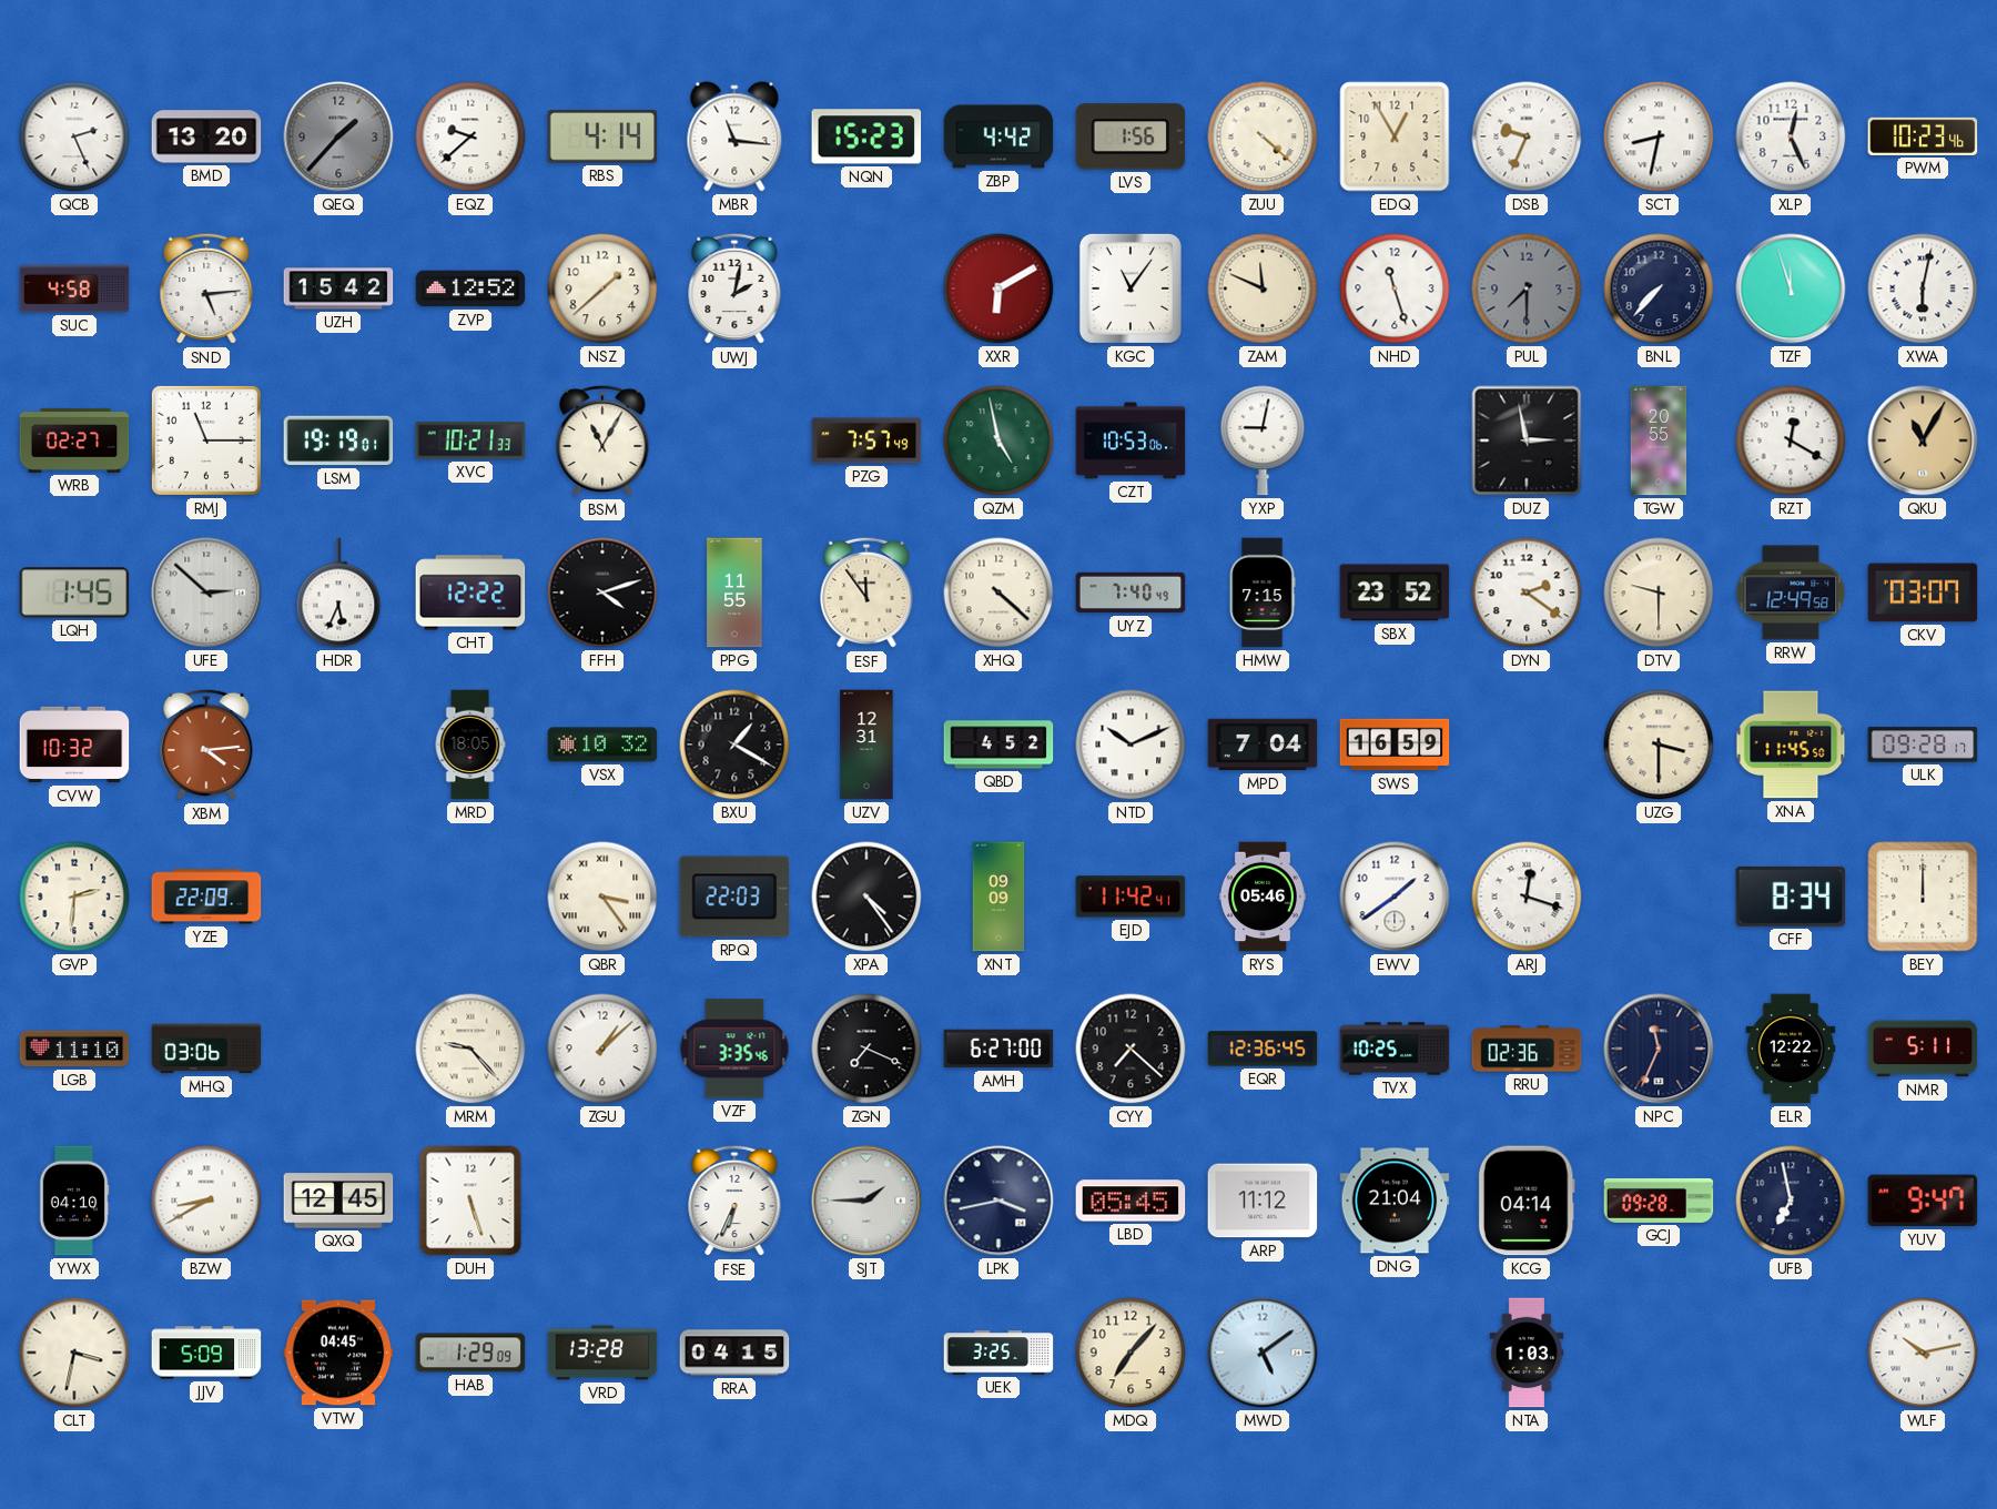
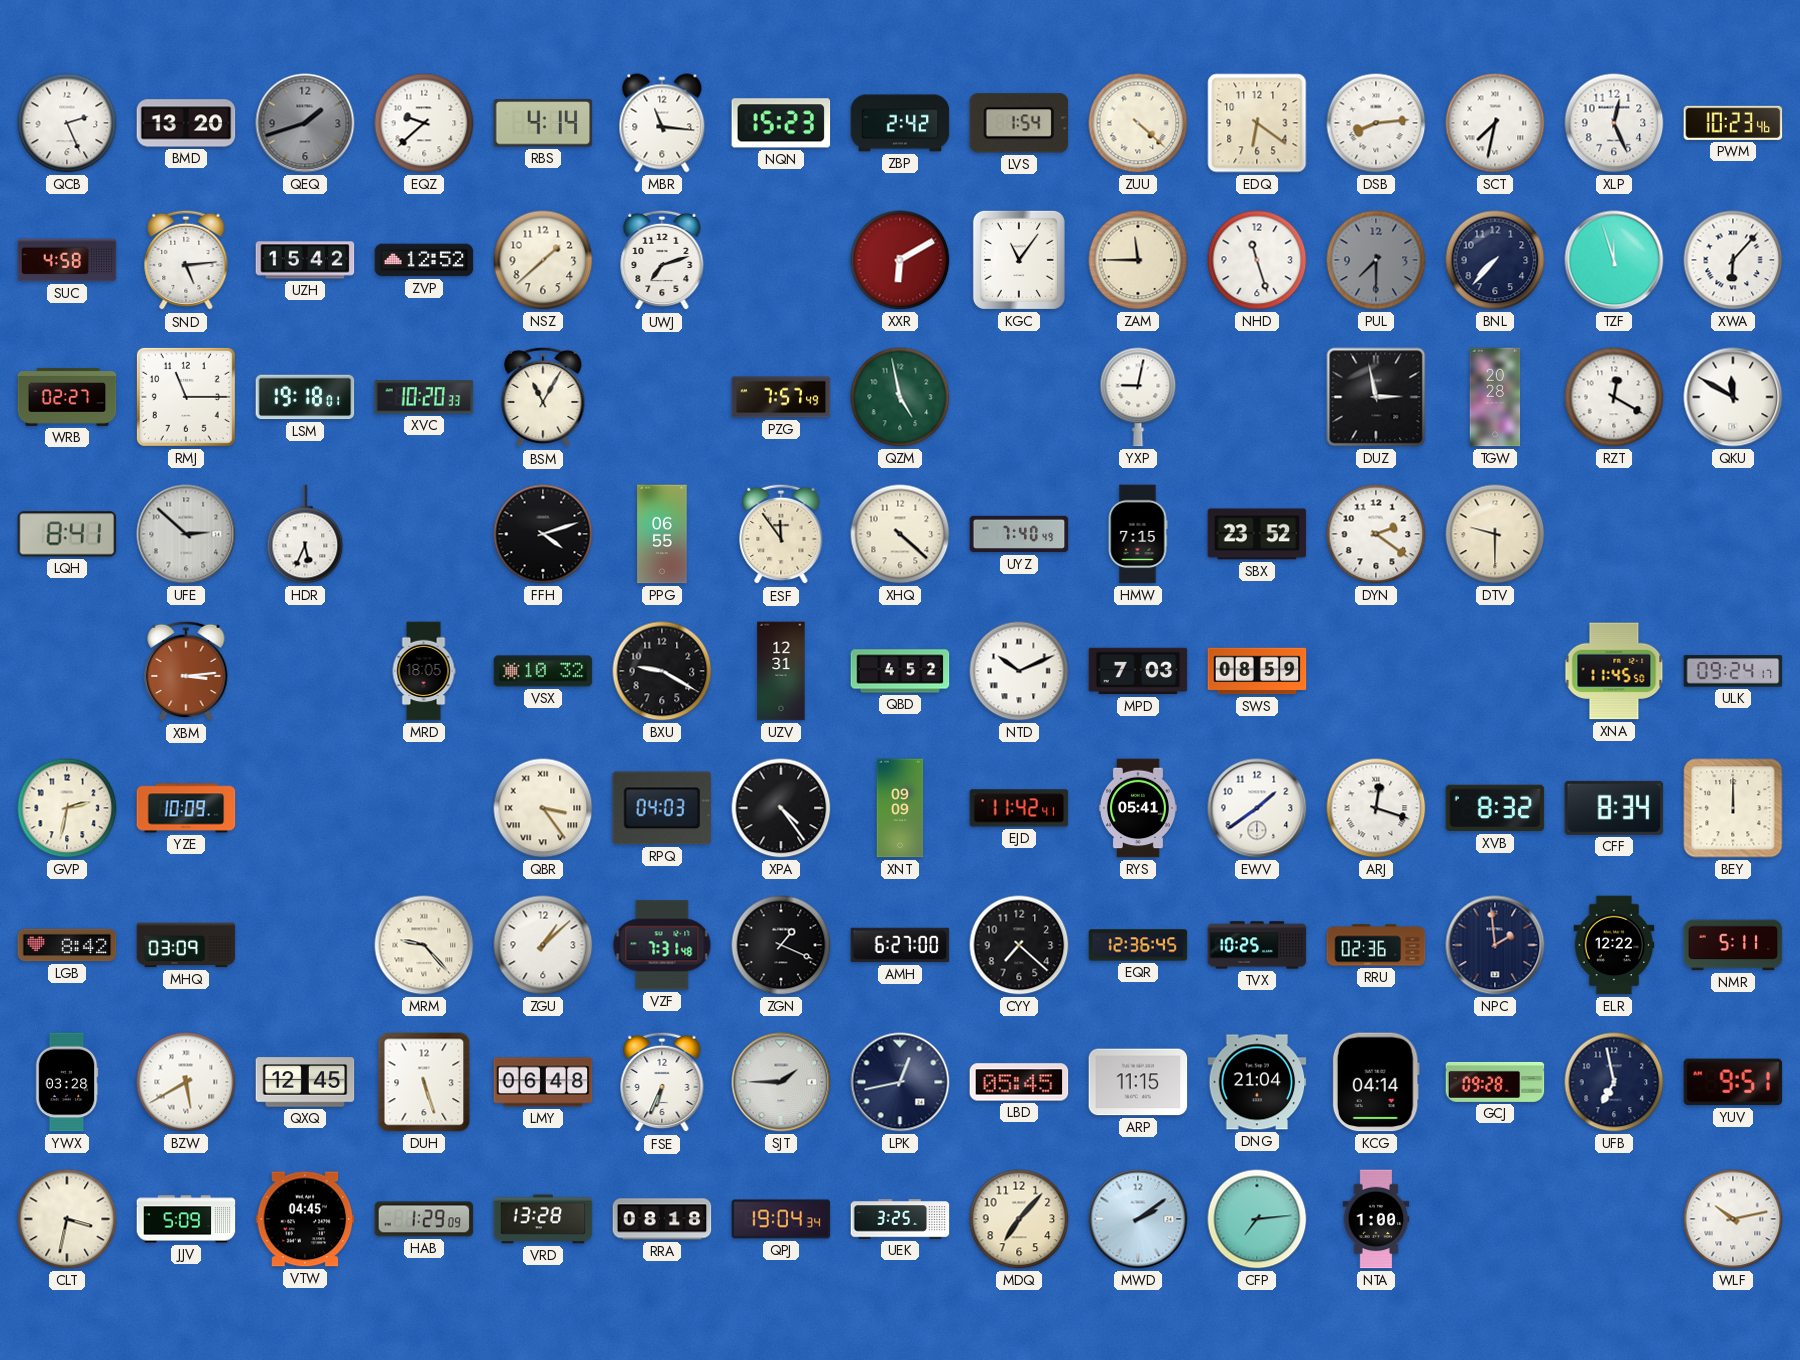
QEQ: 1:37 -> 1:42 (305, 123)
ZBP: 4:42 -> 2:42 (900, 123)
LVS: 1:56 -> 1:54 (1019, 123)
EDQ: 12:55 -> 6:21 (1257, 123)
DSB: 9:34 -> 8:14 (1376, 123)
SCT: 8:32 -> 7:32 (1495, 123)
UWJ: 2:02 -> 7:12 (662, 260)
ZAM: 11:49 -> 11:45 (1138, 260)
XWA: 6:02 -> 6:07 (1733, 260)
LSM: 19:19 -> 19:18 (305, 397)
XVC: 10:21 -> 10:20 (424, 397)
CZT: 10:53 -> none (1131, 440)
TGW: 20:55 -> 20:28 (1495, 397)
QKU: 11:05 -> 11:50 (1733, 397)
QKU dial: champagne -> white (1733, 397)
LQH: 1:45 -> 8:41 (67, 534)
CHT: 12:22 -> none (470, 593)
PPG: 11:55 -> 06:55 (662, 534)
RRW: 12:49 -> none (1791, 593)
CKV: 03:07 -> none (1923, 593)
CVW: 10:32 -> none (74, 745)
XBM: 4:14 -> 3:14 (186, 671)
BXU: 1:20 -> 9:20 (662, 671)
MPD: 7:04 -> 7:03 (1138, 671)
SWS: 16:59 -> 08:59 (1257, 671)
UZG: 3:30 -> none (1659, 745)
ULK: 09:28 -> 09:24 (1733, 671)
GVP: 2:31 -> 2:32 (67, 808)
YZE: 22:09 -> 10:09 (186, 808)
RPQ: 22:03 -> 04:03 (662, 808)
RYS: 05:46 -> 05:41 (1138, 808)
XVB: none -> 8:32 (1495, 808)
LGB: 11:10 -> 8:42 (67, 945)
MHQ: 03:06 -> 03:09 (186, 945)
VZF: 3:35 -> 7:31 (662, 945)
ZGN: 7:19 -> 1:19 (781, 945)
NPC: 11:34 -> 1:59 (1495, 945)
YWX: 04:10 -> 03:28 (67, 1082)
BZW: 8:40 -> 5:40 (186, 1082)
LMY: none -> 06:48 (543, 1082)
LPK: 3:43 -> 12:43 (900, 1082)
ARP: 11:12 -> 11:15 (1138, 1082)
YUV: 9:47 -> 9:51 (1733, 1082)
RRA: 04:15 -> 08:18 (662, 1219)
QPJ: none -> 19:04 (781, 1219)
MWD: 5:09 -> 2:09 (1138, 1219)
CFP: none -> 7:14 (1257, 1219)
NTA: 1:03 -> 1:00 (1376, 1219)
